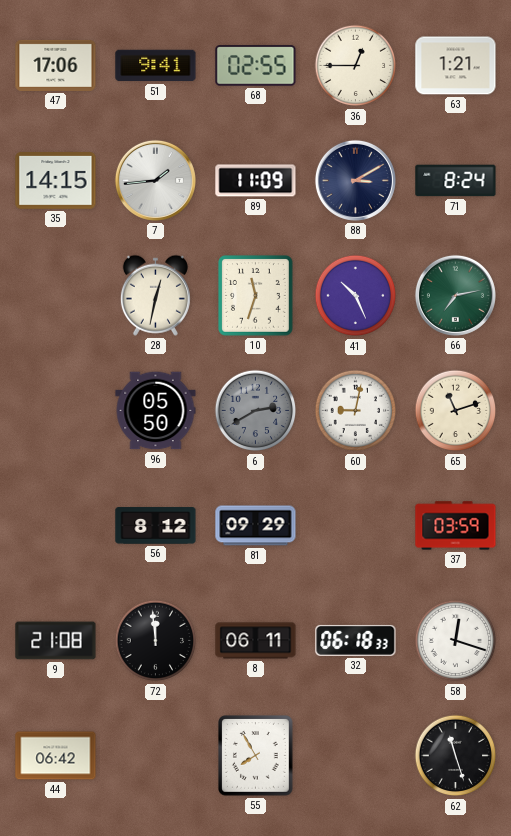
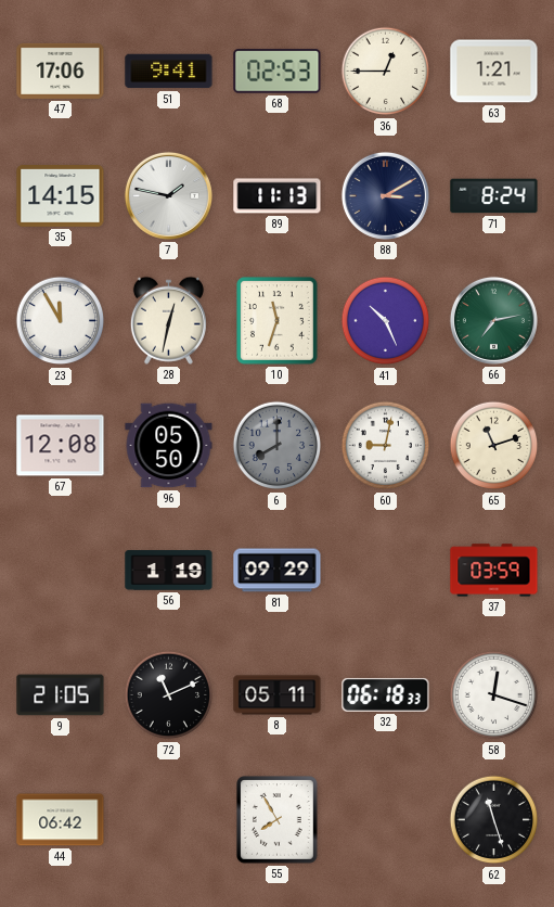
68: 02:55 -> 02:53 (278, 72)
7: 1:44 -> 1:47 (168, 195)
89: 11:09 -> 11:13 (278, 196)
23: none -> 11:55 (61, 321)
67: none -> 12:08 (61, 446)
6: 2:40 -> 8:00 (278, 446)
56: 8:12 -> 1:19 (169, 571)
9: 21:08 -> 21:05 (61, 695)
72: 11:59 -> 11:11 (169, 695)
8: 06:11 -> 05:11 (278, 695)
